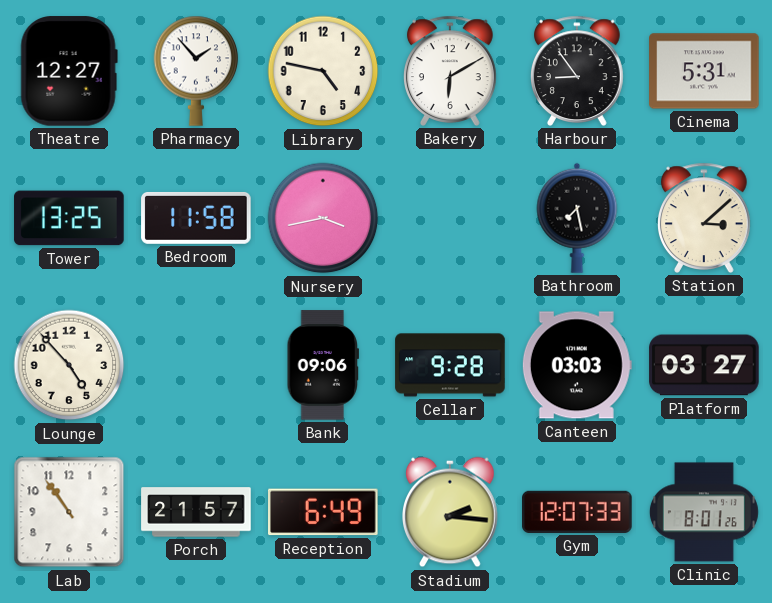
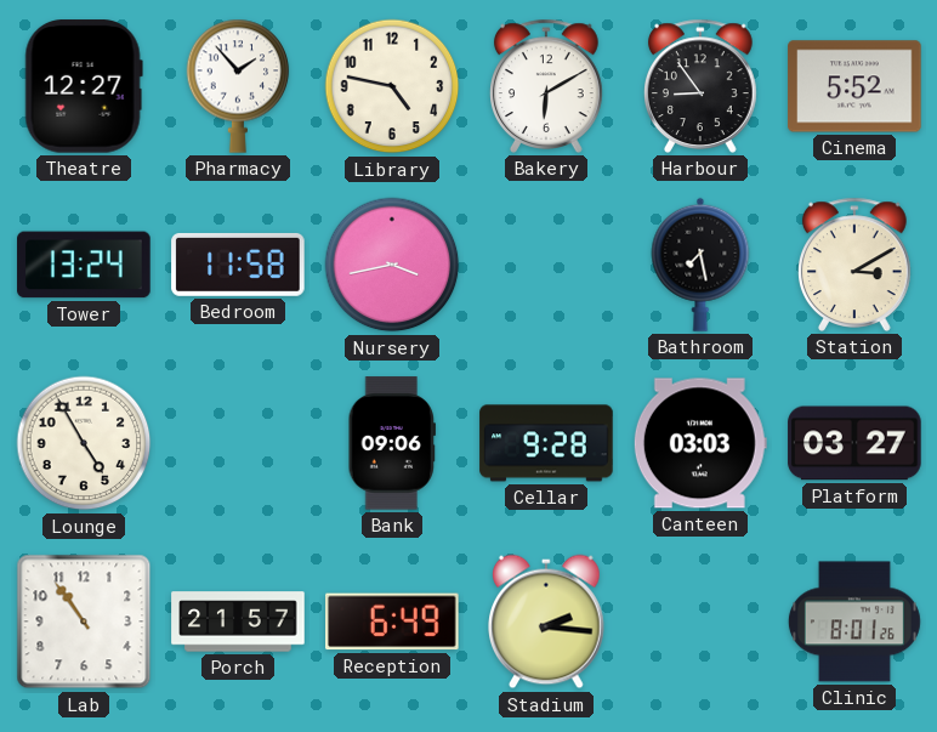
Cinema: 5:31 -> 5:52 (854, 86)
Tower: 13:25 -> 13:24 (84, 265)
Station: 3:08 -> 3:10 (856, 265)
Lounge: 4:53 -> 4:55 (84, 443)
Gym: 12:07 -> none (577, 512)
